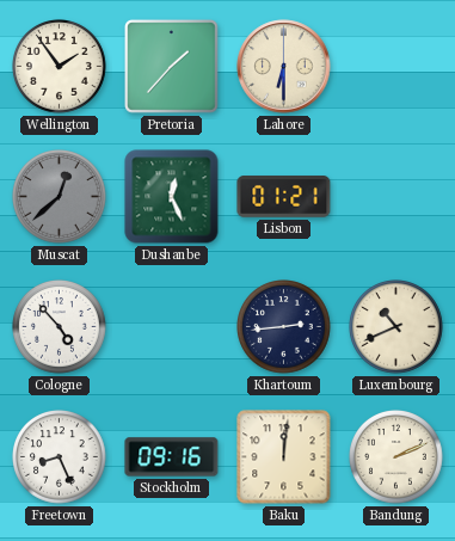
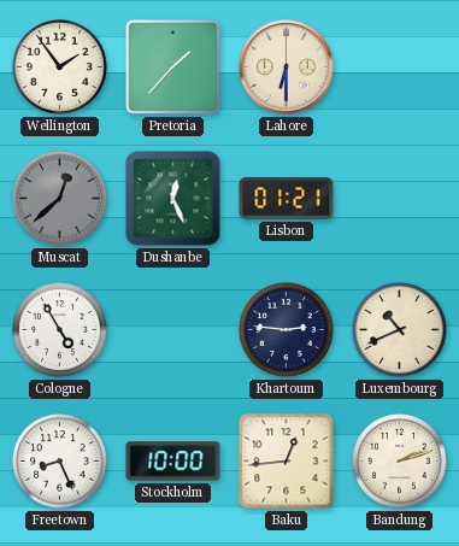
Cologne: 4:53 -> 4:55 (60, 330)
Khartoum: 2:44 -> 2:46 (287, 330)
Stockholm: 09:16 -> 10:00 (173, 462)
Baku: 12:01 -> 12:44 (287, 462)
Bandung: 2:11 -> 2:12 (400, 462)
